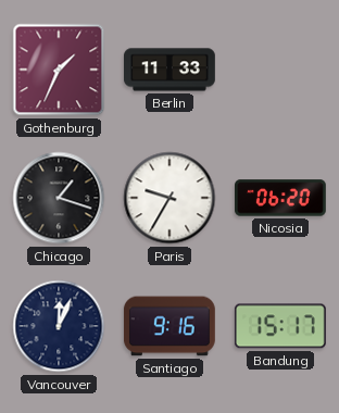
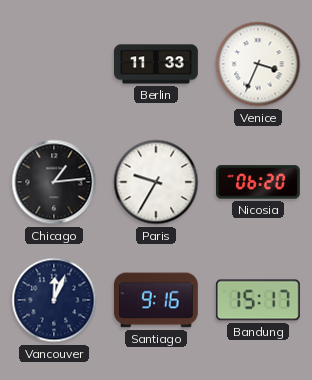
Gothenburg: 1:34 -> none (59, 70)
Venice: none -> 3:34 (258, 64)
Chicago: 1:18 -> 1:14 (54, 182)
